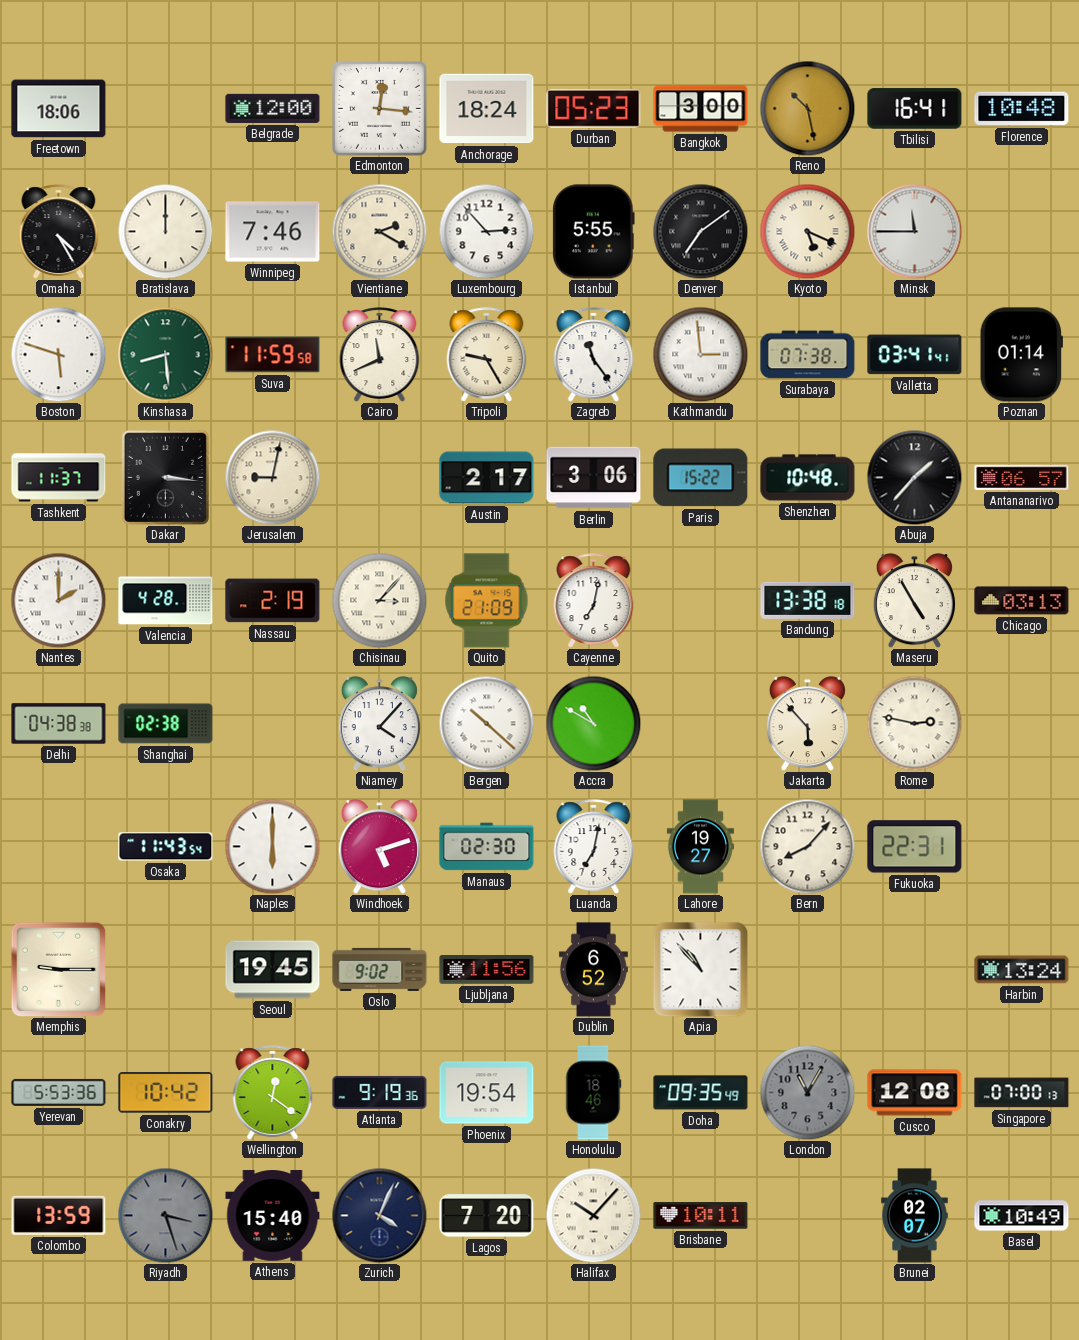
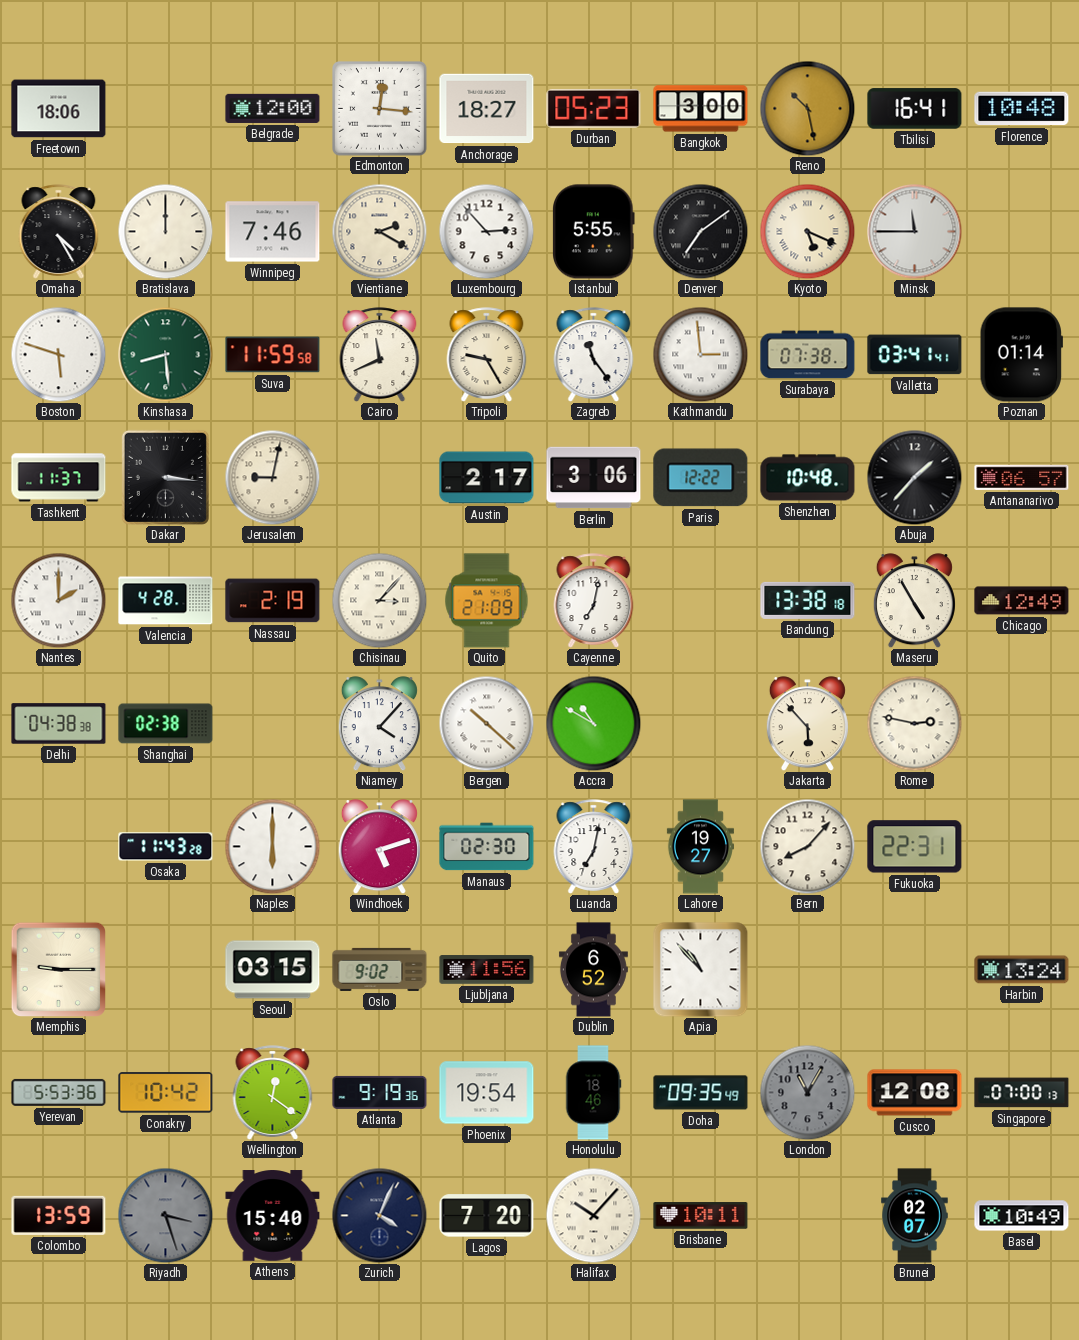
Anchorage: 18:24 -> 18:27 (487, 109)
Paris: 15:22 -> 12:22 (701, 478)
Chicago: 03:13 -> 12:49 (1022, 601)
Osaka: 11:43:54 -> 11:43:28 (166, 847)
Seoul: 19:45 -> 03:15 (273, 970)
